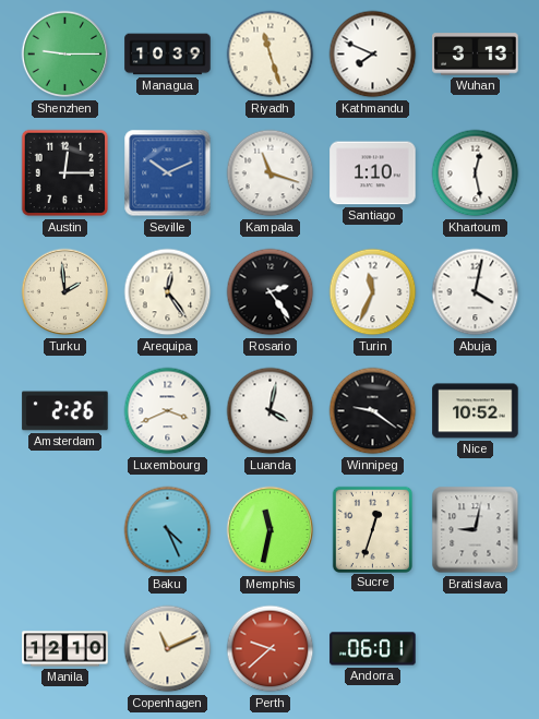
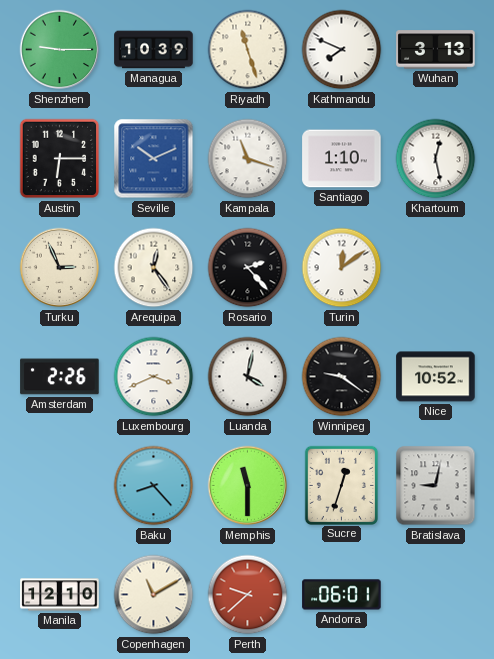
Austin: 12:15 -> 6:15 (60, 159)
Turku: 1:59 -> 2:56 (60, 268)
Rosario: 2:24 -> 2:23 (248, 268)
Turin: 11:34 -> 12:09 (342, 268)
Abuja: 4:02 -> none (476, 292)
Baku: 4:26 -> 8:23 (154, 486)
Memphis: 11:32 -> 11:30 (248, 486)
Copenhagen: 11:11 -> 11:10 (154, 595)
